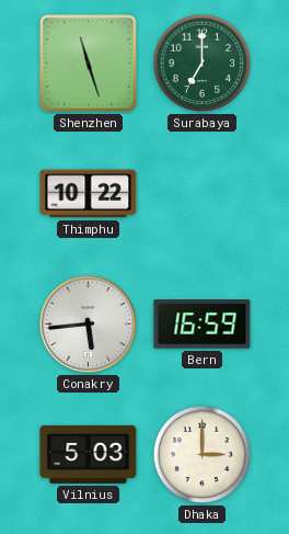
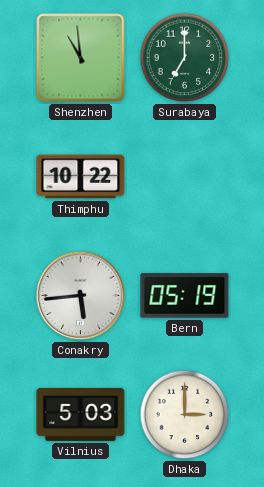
Shenzhen: 11:27 -> 10:59 (81, 58)
Bern: 16:59 -> 05:19 (185, 296)
